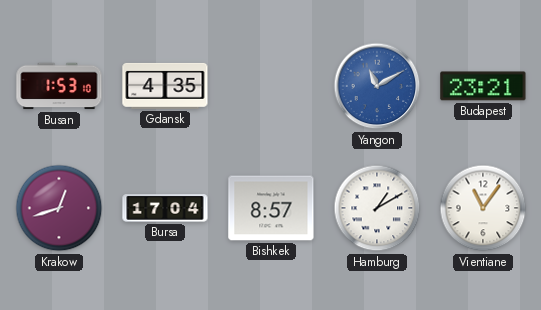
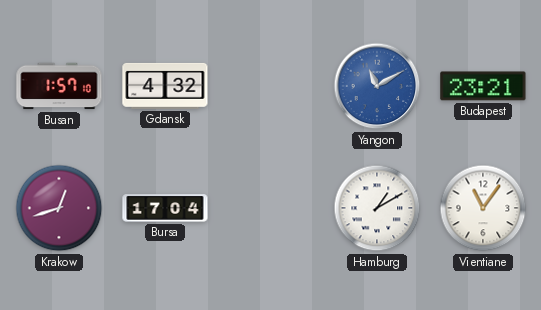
Busan: 1:53 -> 1:57 (59, 86)
Gdansk: 4:35 -> 4:32 (165, 86)
Bishkek: 8:57 -> none (271, 208)
